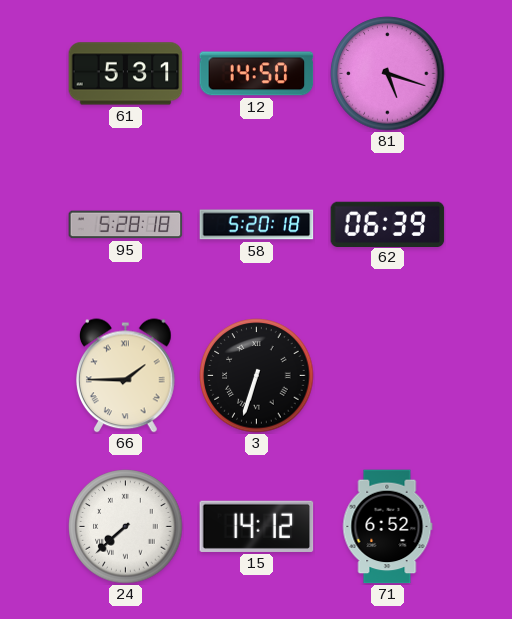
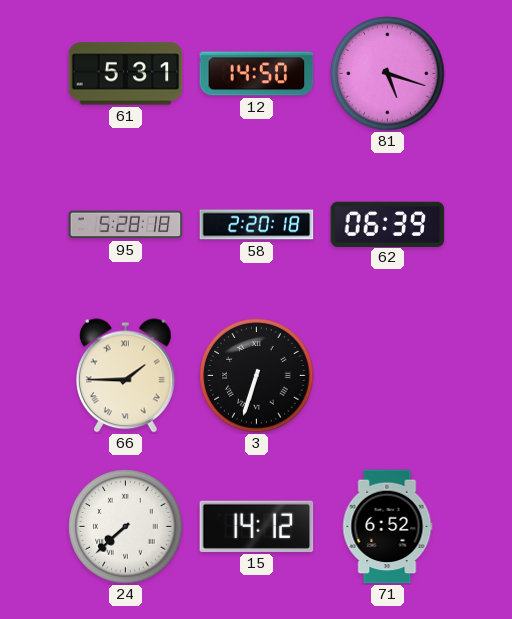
58: 5:20 -> 2:20 (257, 225)
